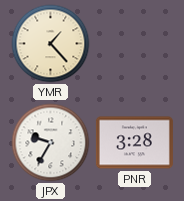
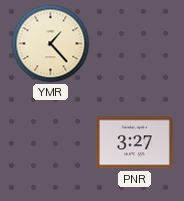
JPX: 9:35 -> none (51, 143)
PNR: 3:28 -> 3:27 (134, 143)
